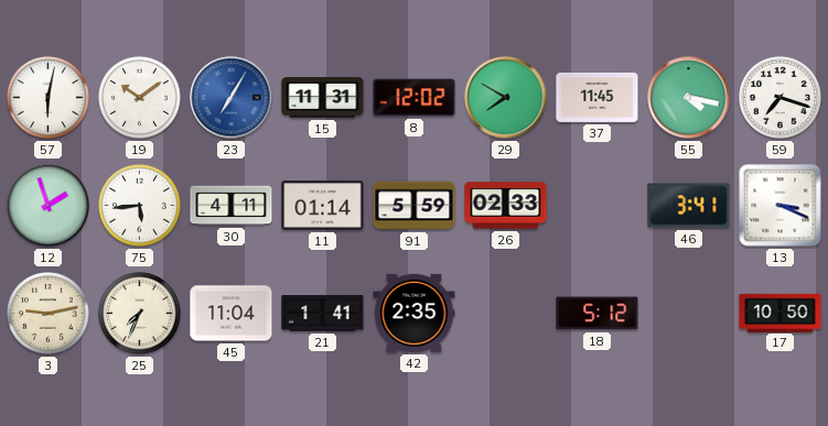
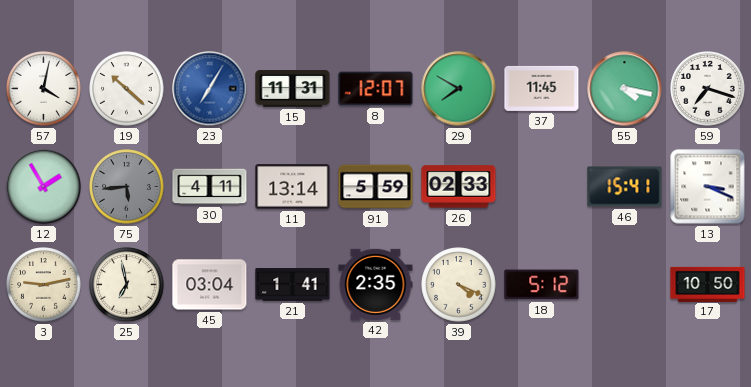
57: 6:02 -> 4:02 (44, 89)
19: 10:09 -> 10:22 (127, 89)
8: 12:02 -> 12:07 (376, 89)
12: 1:57 -> 1:55 (44, 187)
75 dial: white -> grey (127, 187)
11: 01:14 -> 13:14 (293, 187)
46: 3:41 -> 15:41 (625, 187)
25: 7:34 -> 6:58 (127, 285)
45: 11:04 -> 03:04 (210, 285)
39: none -> 4:19 (459, 285)
